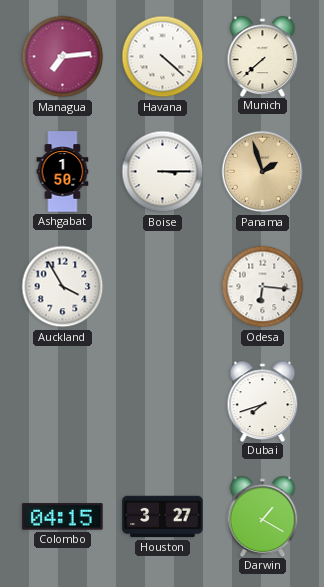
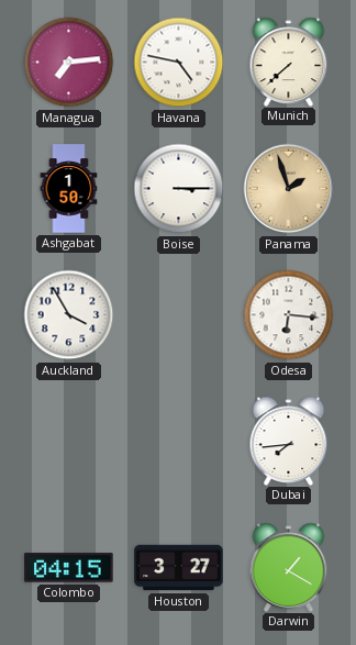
Havana: 4:22 -> 4:47 (179, 63)
Dubai: 7:42 -> 7:44 (289, 441)
